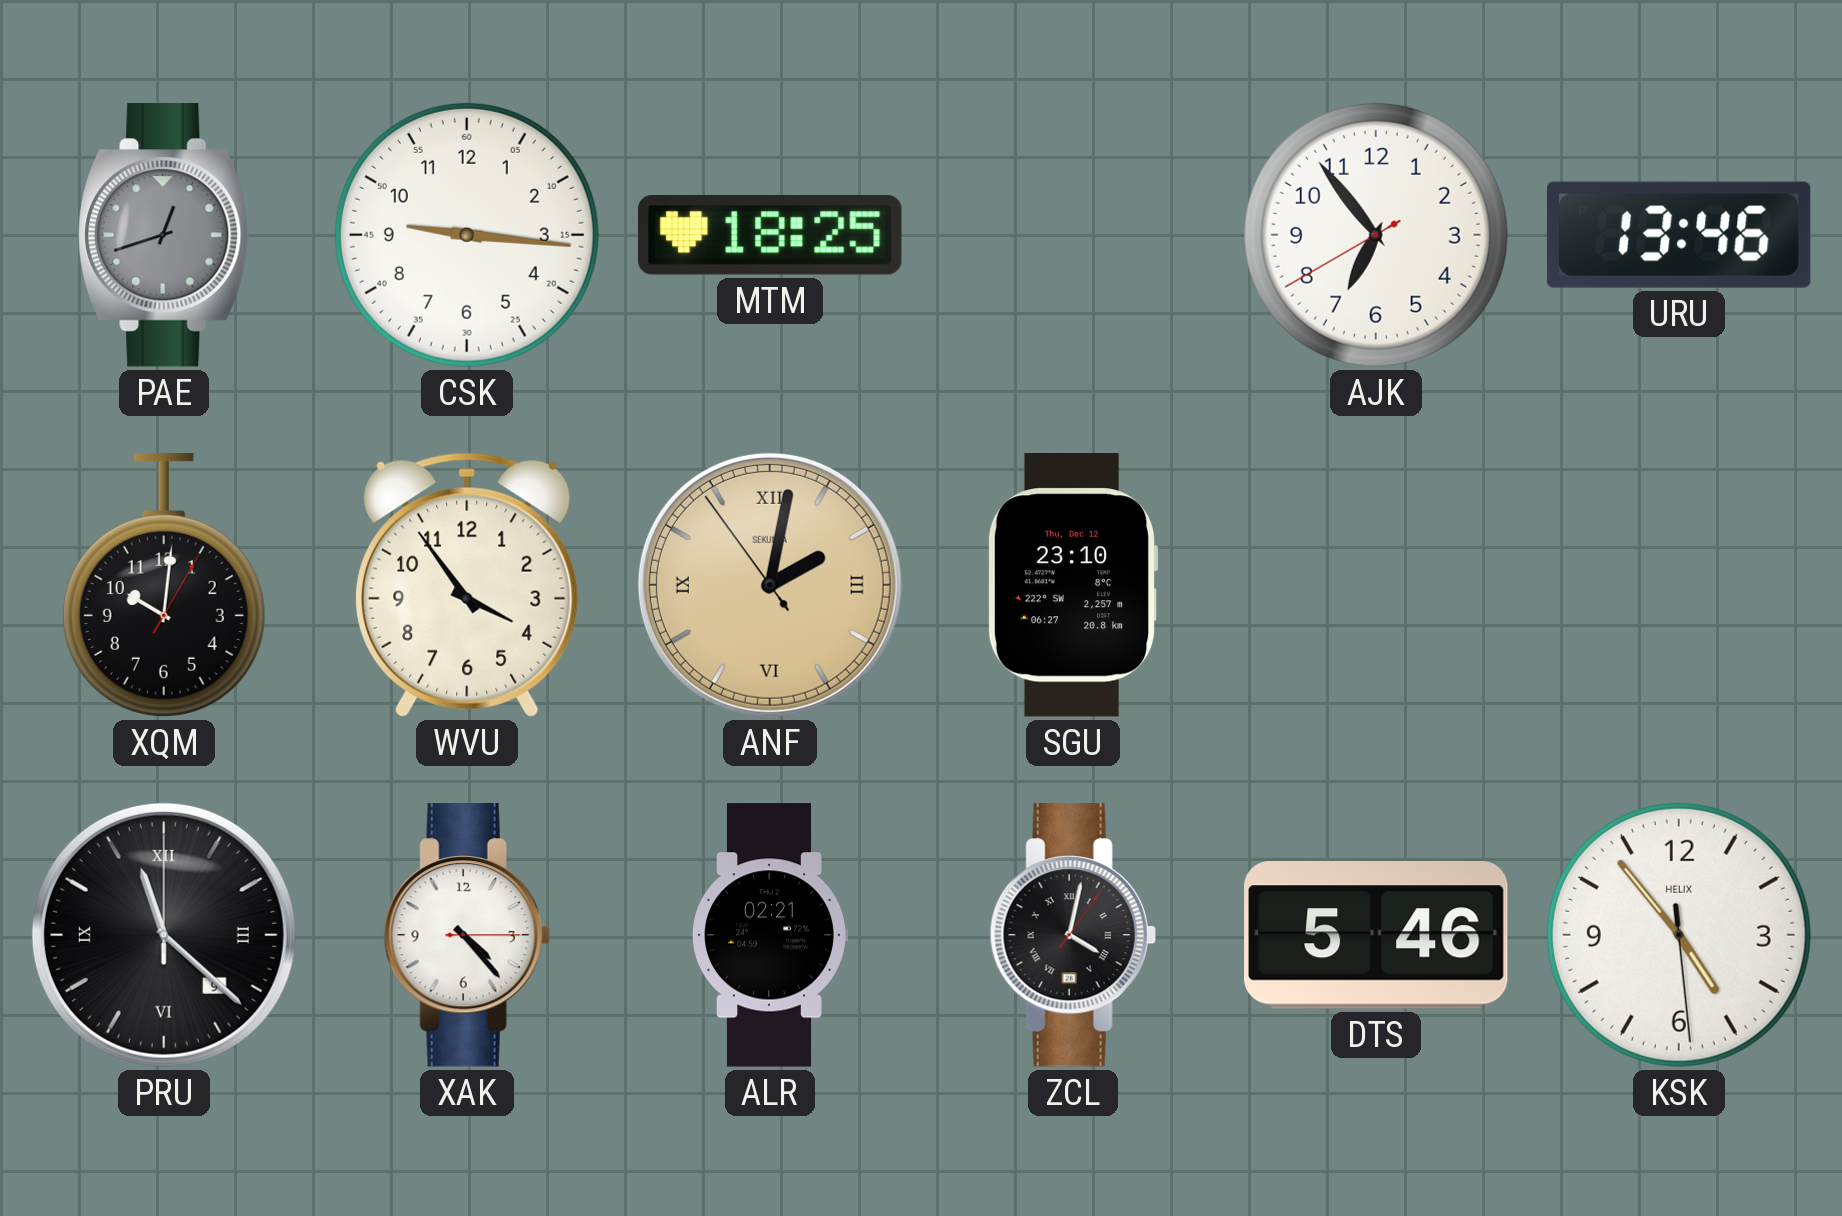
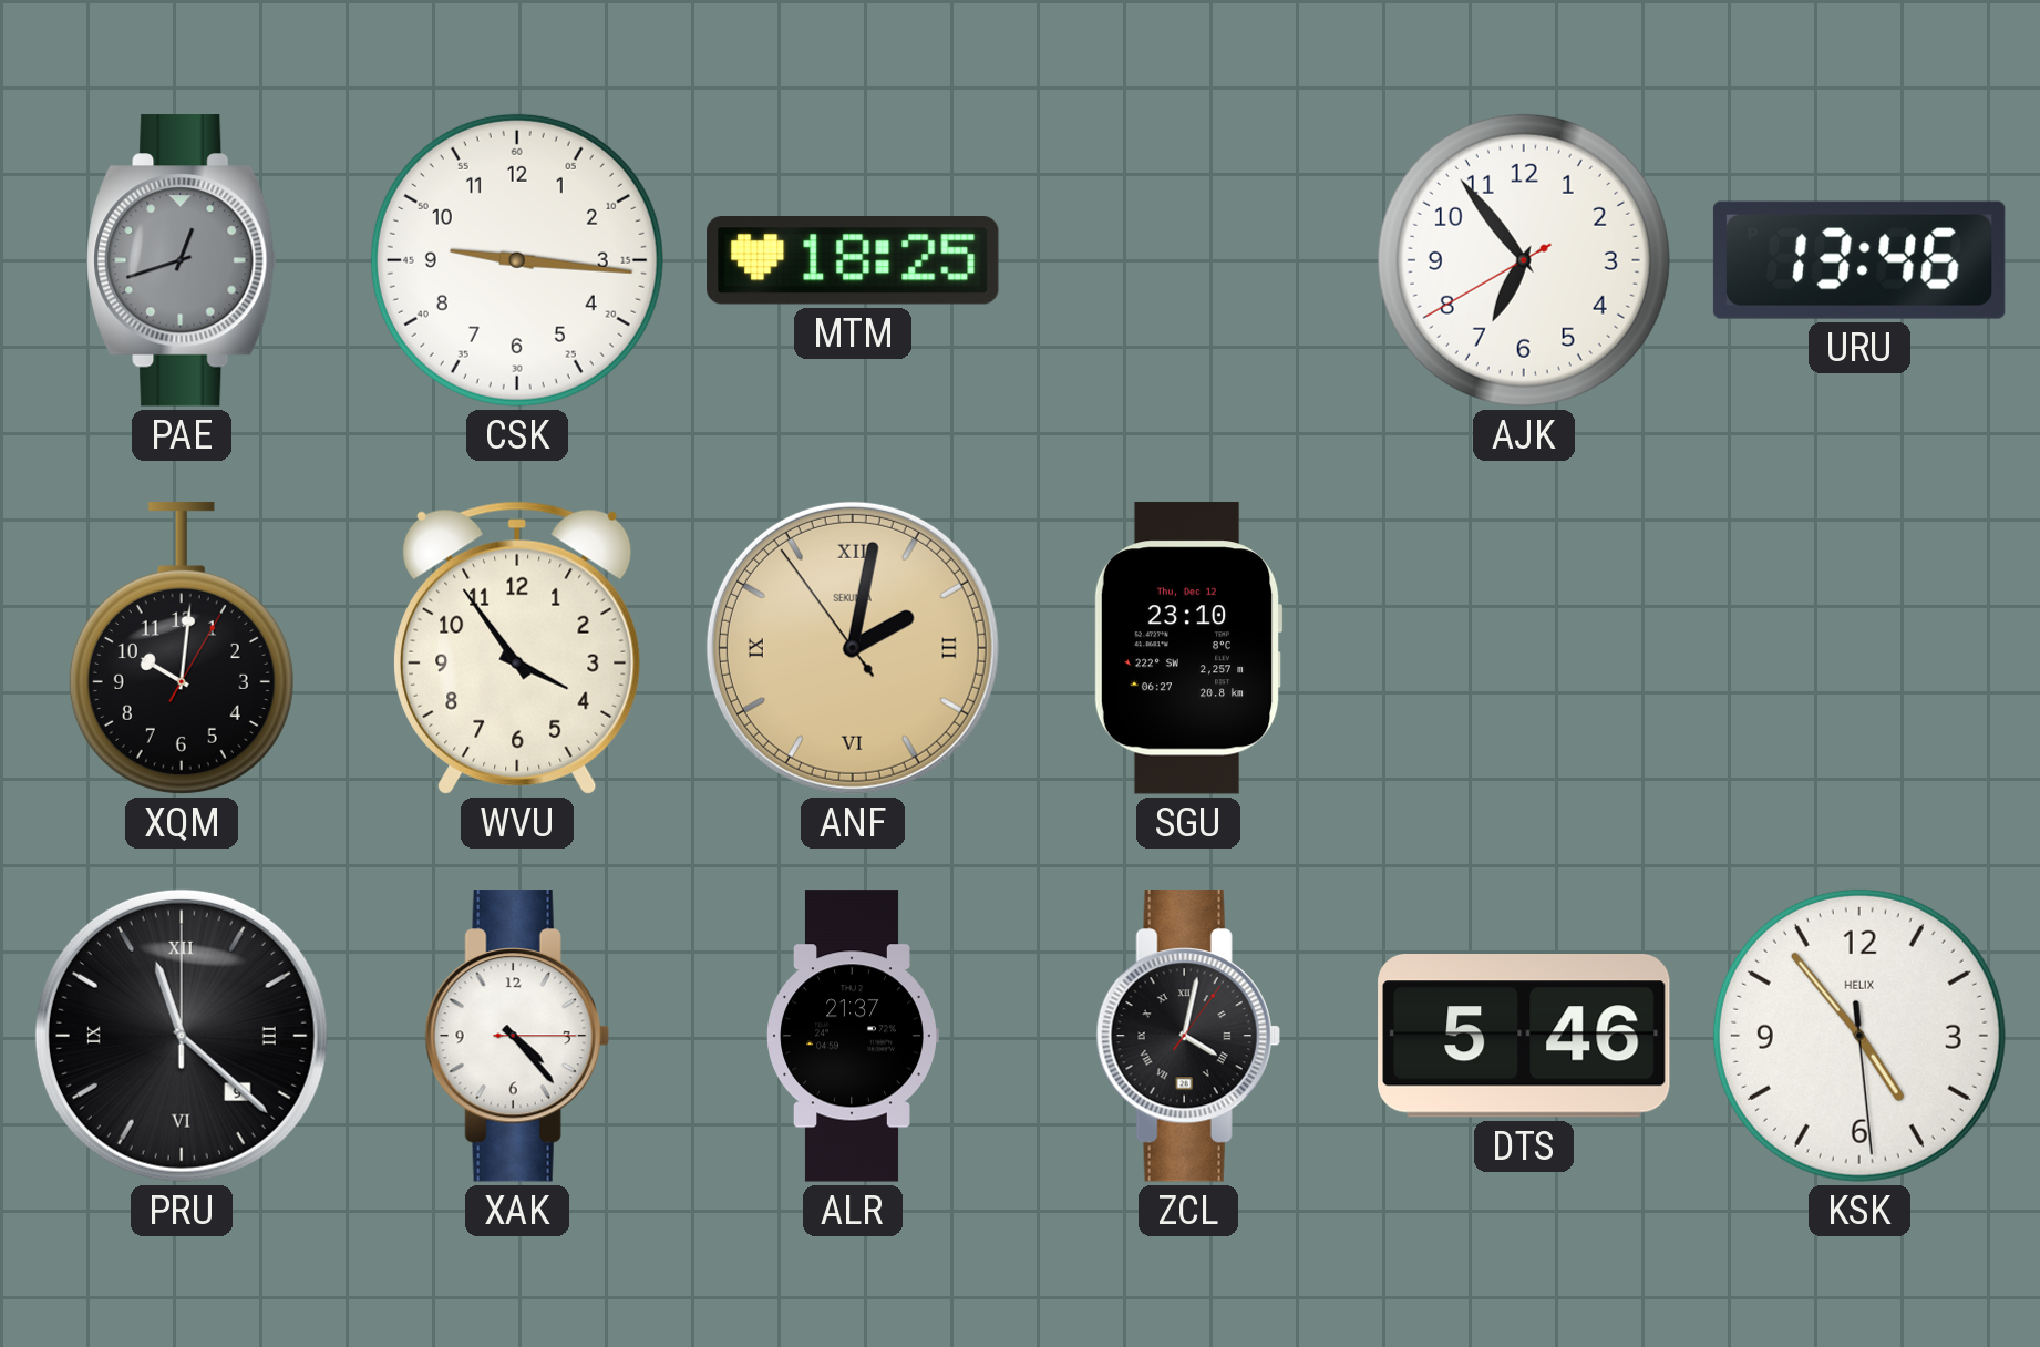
ALR: 02:21 -> 21:37 (853, 1036)
